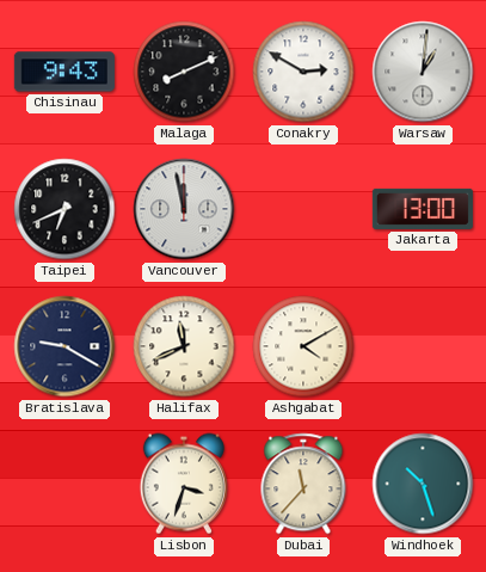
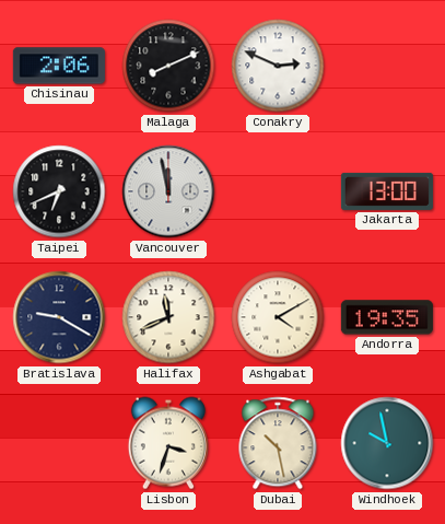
Chisinau: 9:43 -> 2:06 (59, 66)
Conakry: 2:50 -> 2:49 (278, 66)
Warsaw: 1:01 -> none (423, 72)
Andorra: none -> 19:35 (387, 317)
Dubai: 11:37 -> 10:28 (278, 443)
Windhoek: 10:27 -> 9:58 (387, 443)
